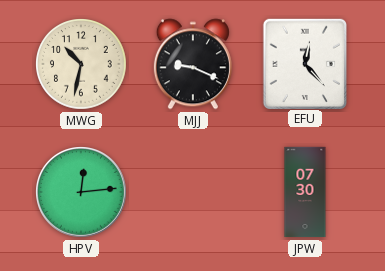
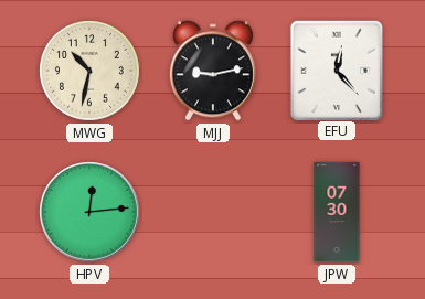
MJJ: 9:19 -> 9:13 (213, 71)
